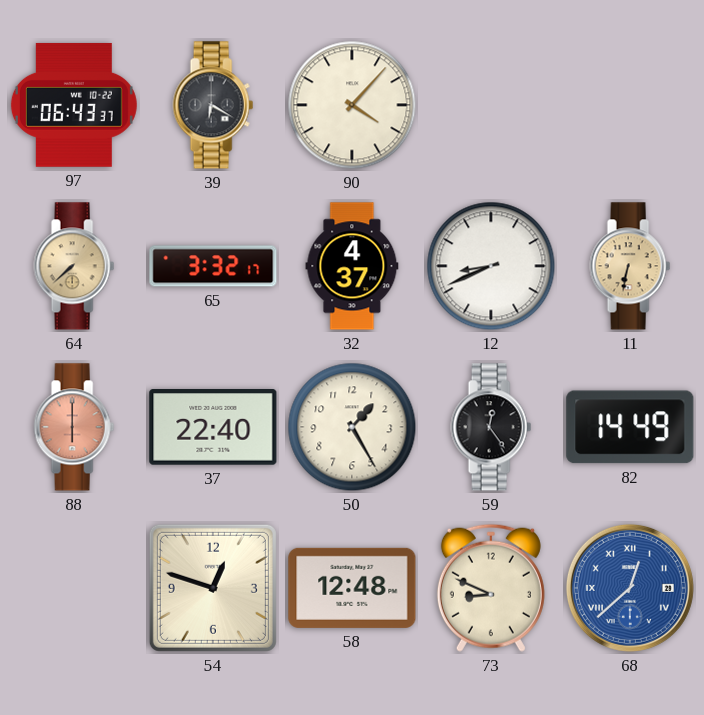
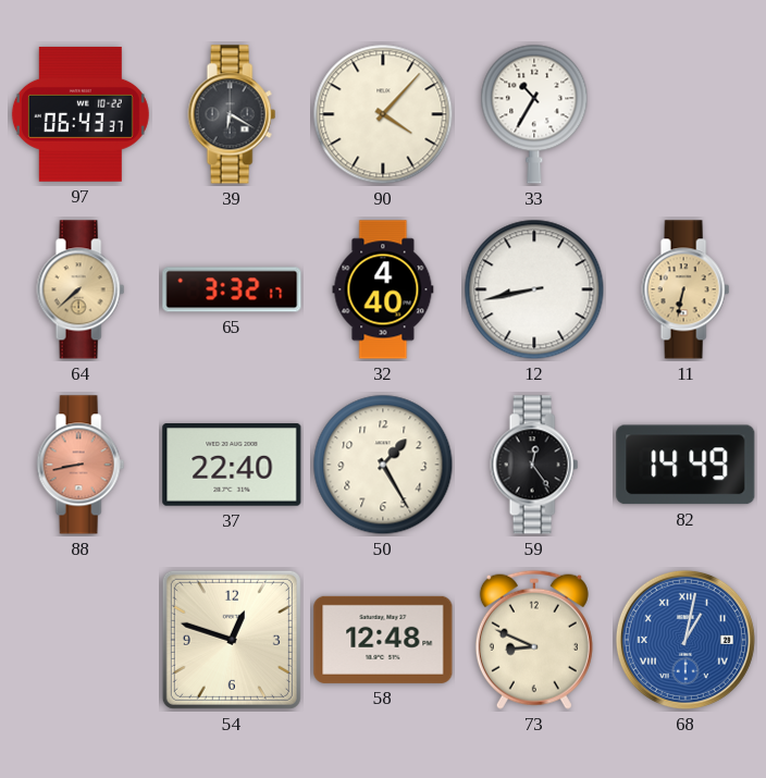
33: none -> 10:35 (534, 114)
32: 4:37 -> 4:40 (383, 289)
12: 8:41 -> 8:43 (534, 289)
88: 6:00 -> 8:43 (81, 465)
68: 12:38 -> 1:02 (685, 640)
